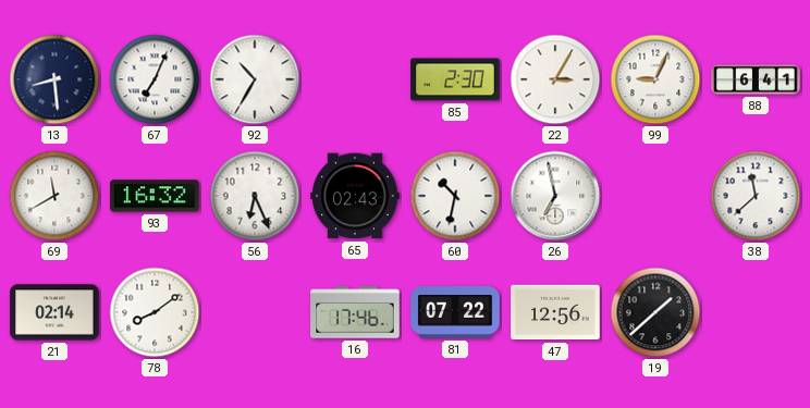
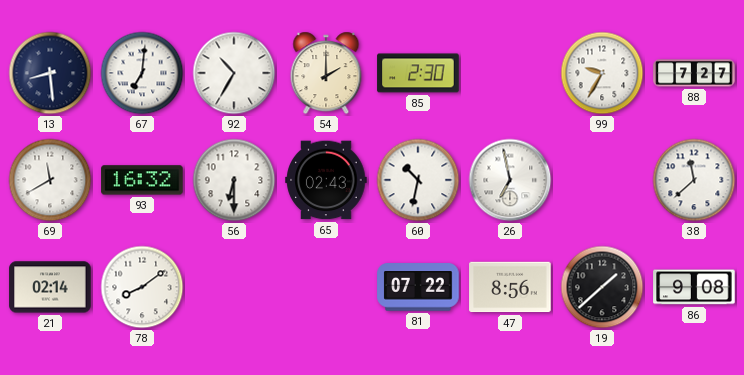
67: 7:04 -> 7:01 (142, 73)
54: none -> 2:00 (326, 73)
22: 3:05 -> none (555, 79)
99: 9:04 -> 9:35 (602, 73)
88: 6:41 -> 7:27 (694, 73)
56: 6:26 -> 6:30 (234, 180)
16: 17:46 -> none (355, 312)
47: 12:56 -> 8:56 (510, 287)
86: none -> 9:08 (694, 287)
